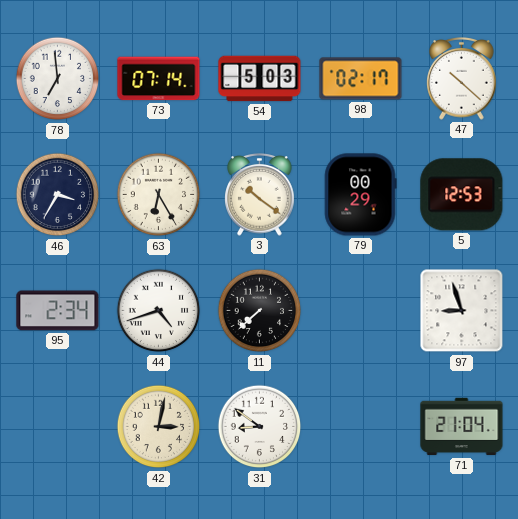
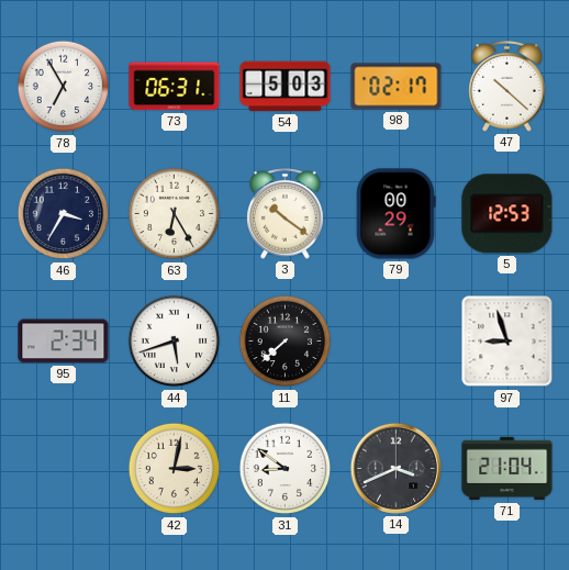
78: 6:59 -> 6:55 (64, 87)
73: 07:14 -> 06:31 (175, 87)
44: 4:42 -> 5:42 (175, 342)
14: none -> 3:41 (395, 468)
